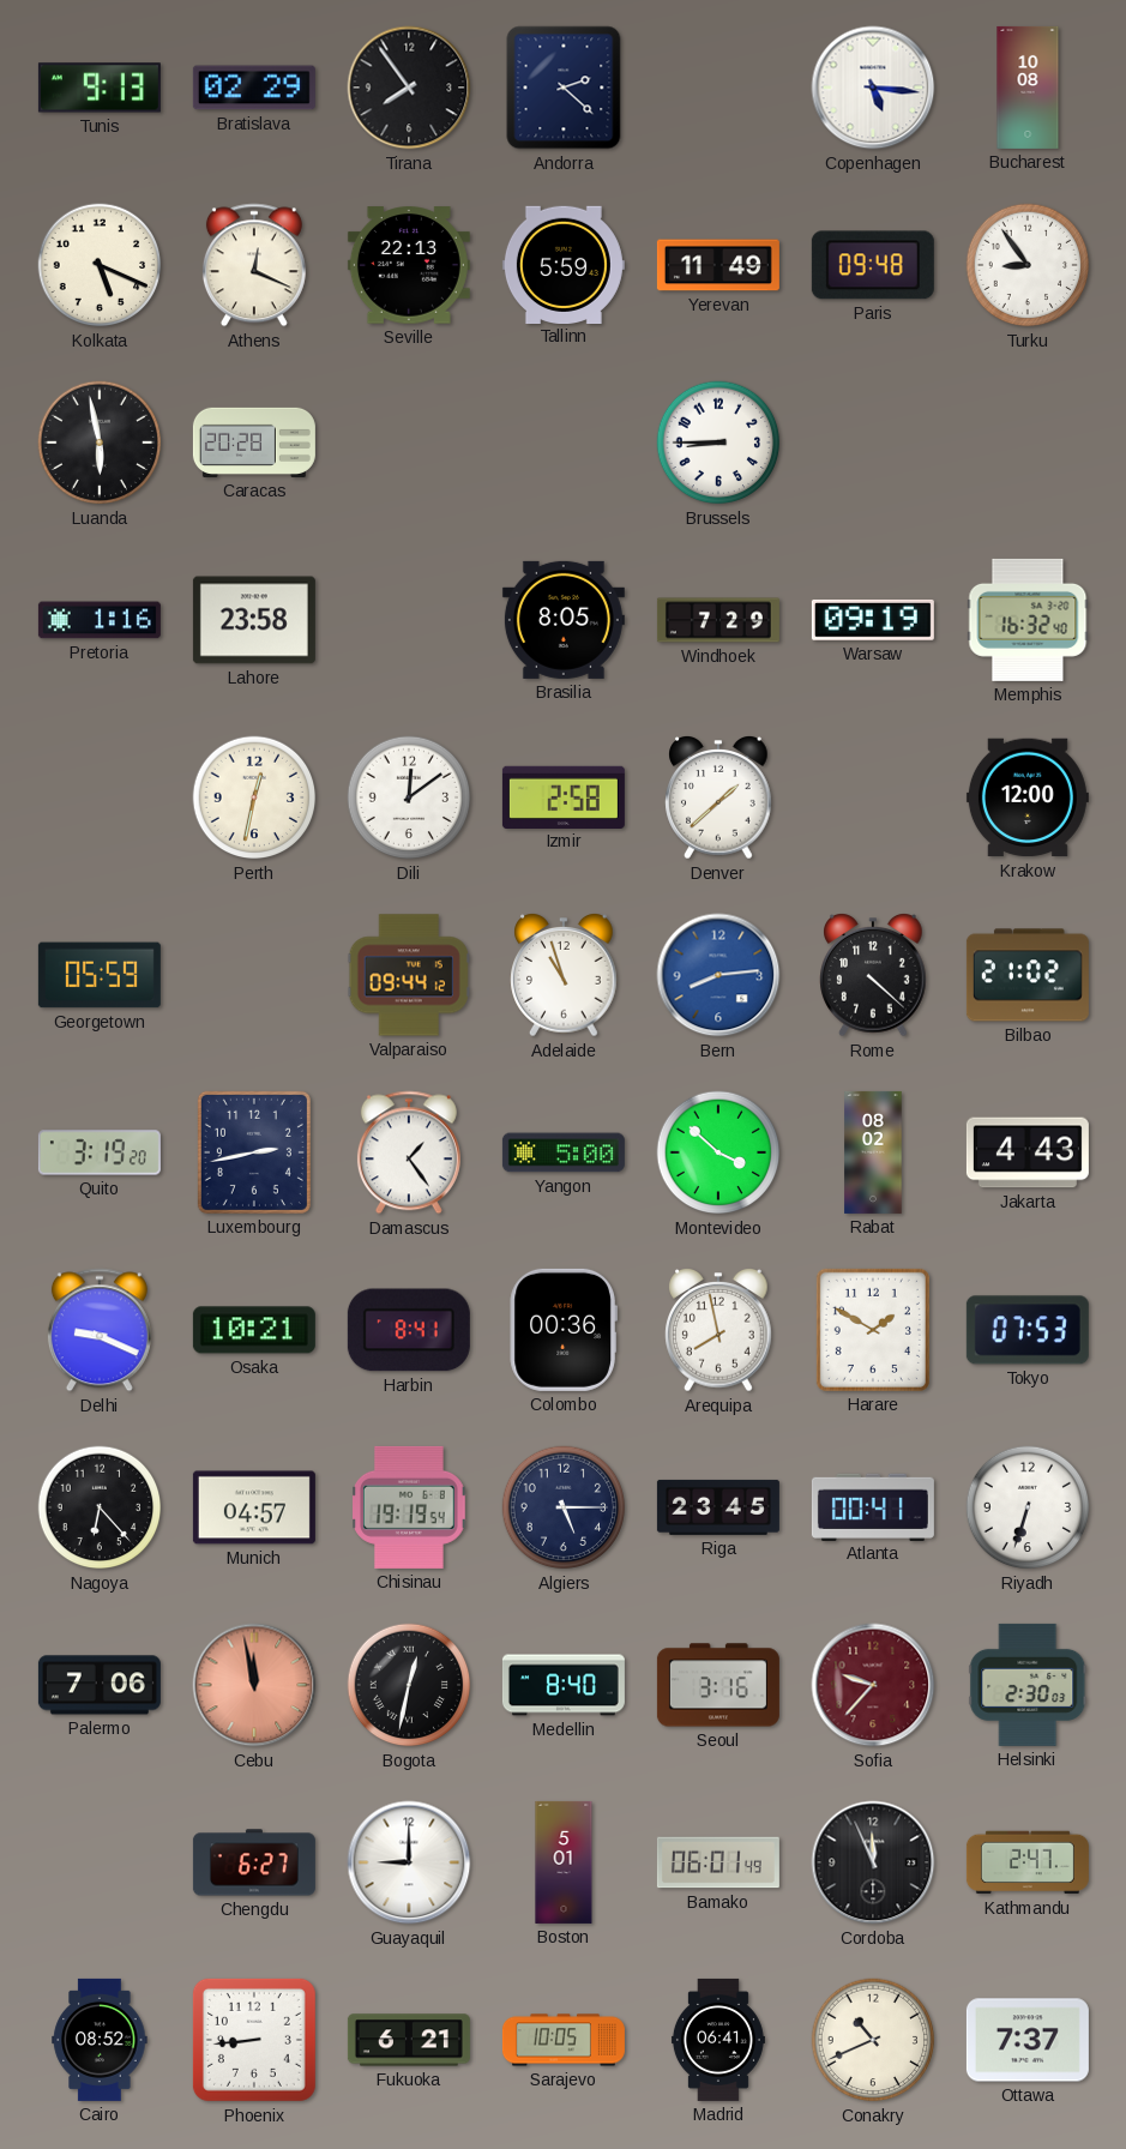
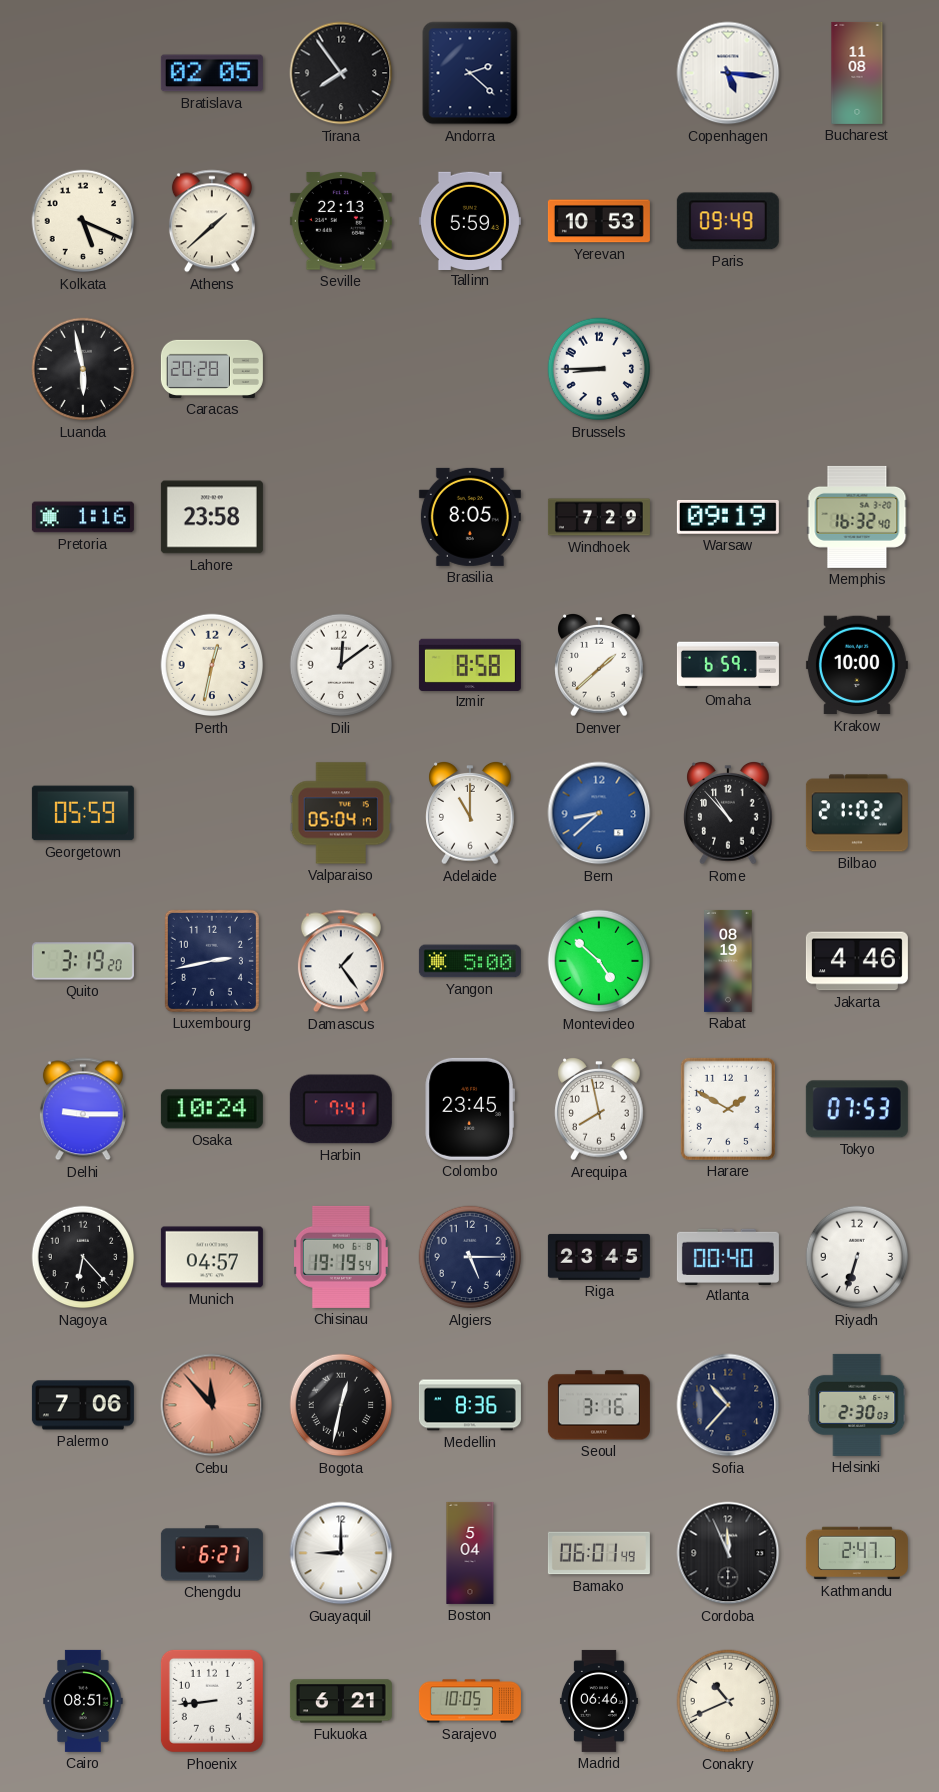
Tunis: 9:13 -> none (100, 88)
Bratislava: 02:29 -> 02:05 (212, 73)
Bucharest: 10:08 -> 11:08 (857, 73)
Athens: 12:19 -> 1:38 (212, 221)
Yerevan: 11:49 -> 10:53 (599, 221)
Paris: 09:48 -> 09:49 (728, 221)
Turku: 8:54 -> none (1028, 265)
Izmir: 2:58 -> 8:58 (470, 664)
Omaha: none -> 6:59 (728, 665)
Krakow: 12:00 -> 10:00 (857, 665)
Valparaiso: 09:44 -> 05:04 (341, 813)
Adelaide: 10:57 -> 11:00 (470, 814)
Bern: 8:14 -> 8:38 (599, 813)
Rome: 4:22 -> 10:53 (728, 814)
Montevideo: 3:52 -> 4:52 (599, 961)
Rabat: 08:02 -> 08:19 (728, 961)
Jakarta: 4:43 -> 4:46 (857, 961)
Delhi: 9:19 -> 9:15 (83, 1109)
Osaka: 10:21 -> 10:24 (212, 1109)
Harbin: 8:41 -> 7:41 (341, 1109)
Colombo: 00:36 -> 23:45 (470, 1109)
Atlanta: 00:41 -> 00:40 (728, 1256)
Cebu: 11:58 -> 11:53 (212, 1405)
Medellin: 8:40 -> 8:36 (470, 1405)
Sofia: 9:37 -> 10:37 (728, 1405)
Sofia dial: burgundy -> navy (728, 1405)
Boston: 5:01 -> 5:04 (470, 1553)
Cairo: 08:52 -> 08:51 (83, 1701)
Madrid: 06:41 -> 06:46 (599, 1701)
Ottawa: 7:37 -> none (1028, 2040)
